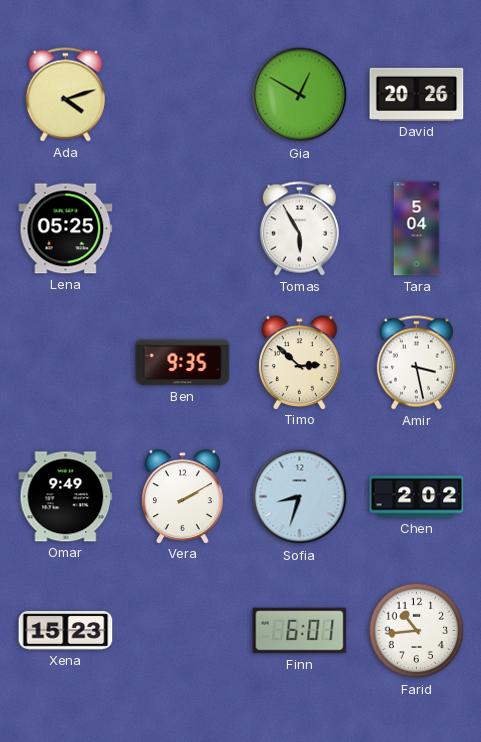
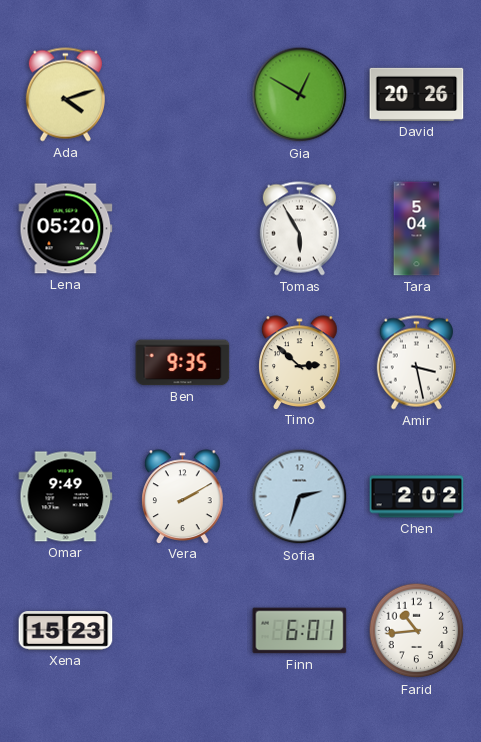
Lena: 05:25 -> 05:20 (66, 229)
Sofia: 8:33 -> 2:33 (300, 497)
